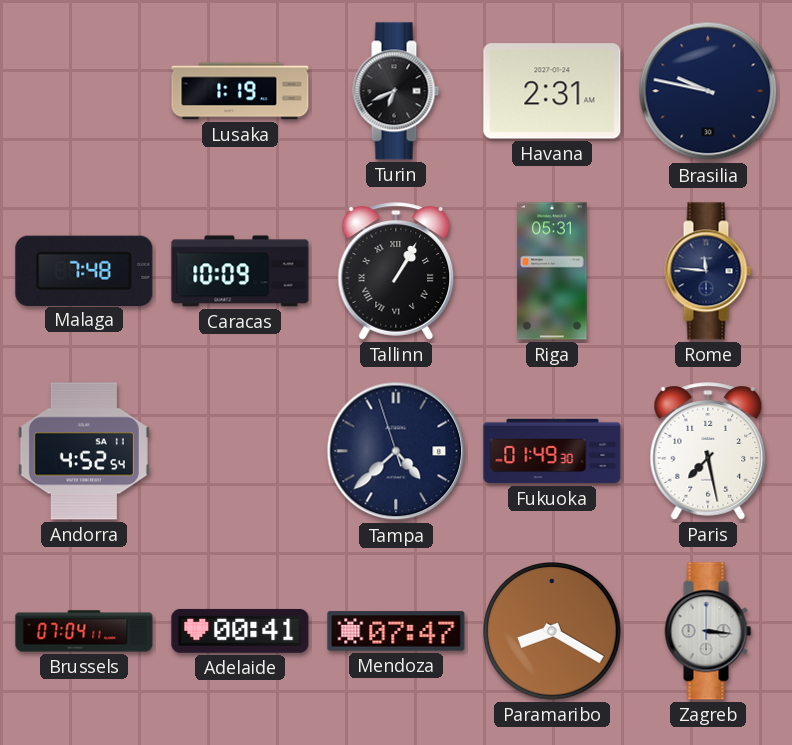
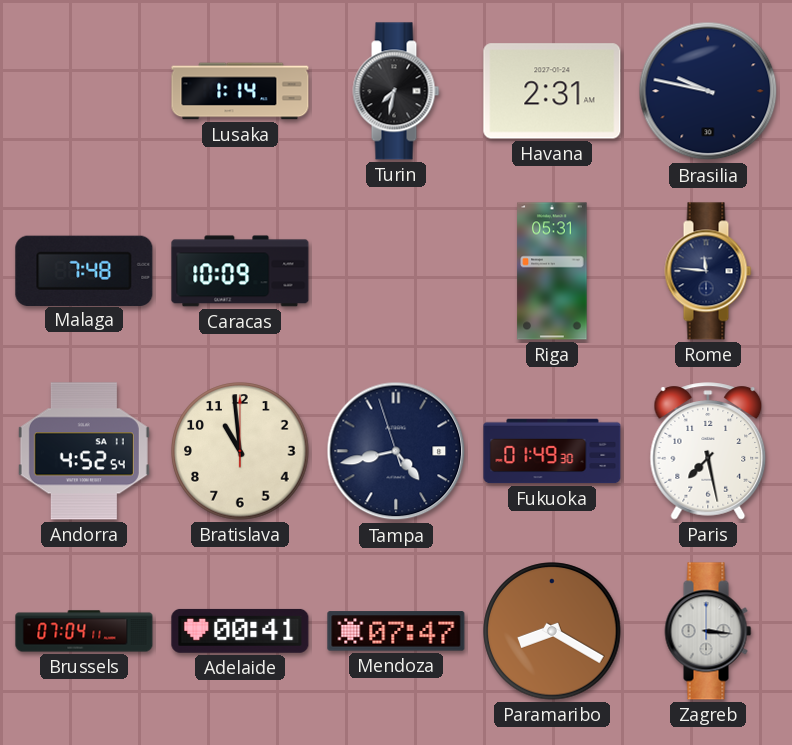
Lusaka: 1:19 -> 1:14 (240, 91)
Turin: 6:41 -> 7:32 (396, 91)
Tallinn: 1:05 -> none (396, 271)
Bratislava: none -> 10:59 (240, 451)
Tampa: 4:37 -> 4:42 (396, 451)
